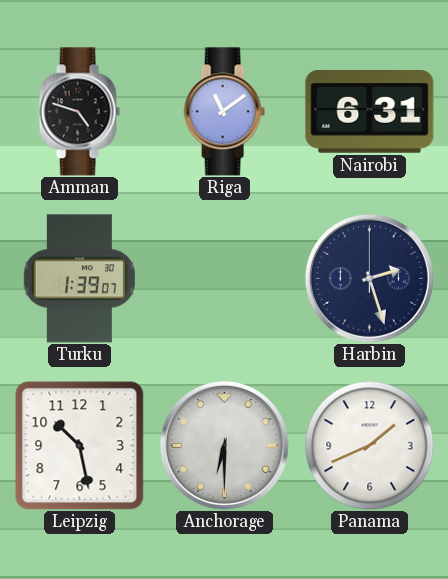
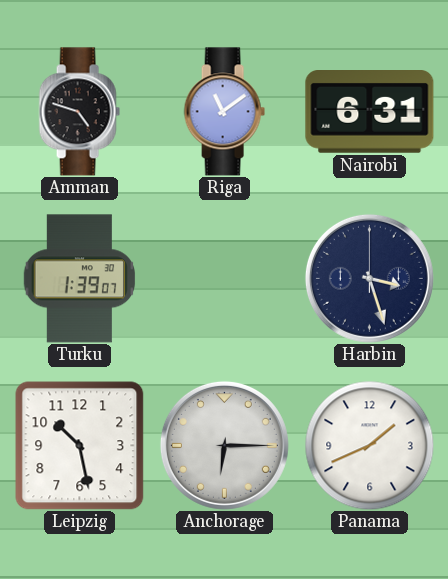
Harbin: 2:27 -> 3:27 (369, 278)
Anchorage: 6:30 -> 6:15 (224, 445)
